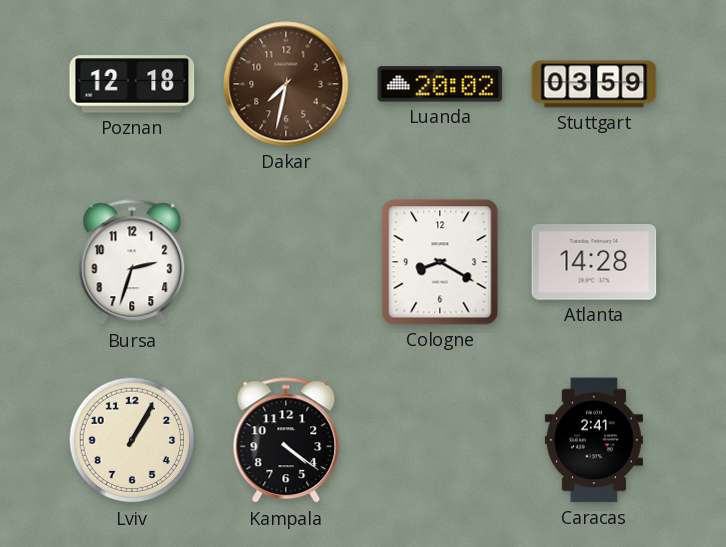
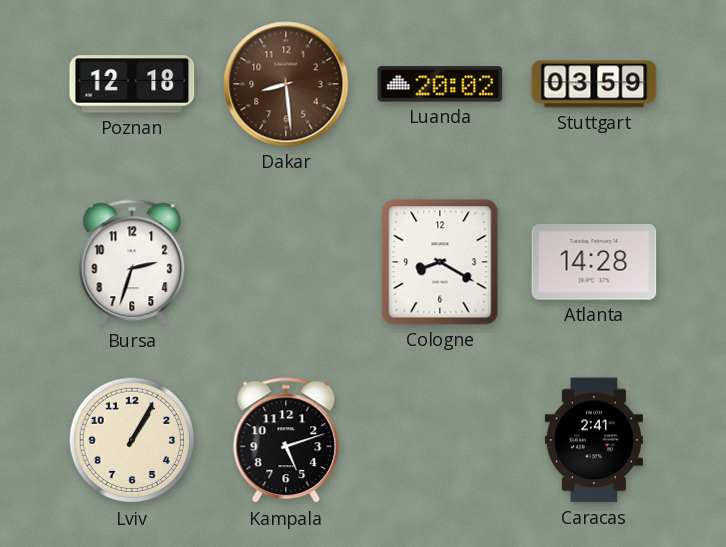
Dakar: 7:32 -> 8:29 (286, 84)
Kampala: 4:21 -> 5:12 (286, 441)
